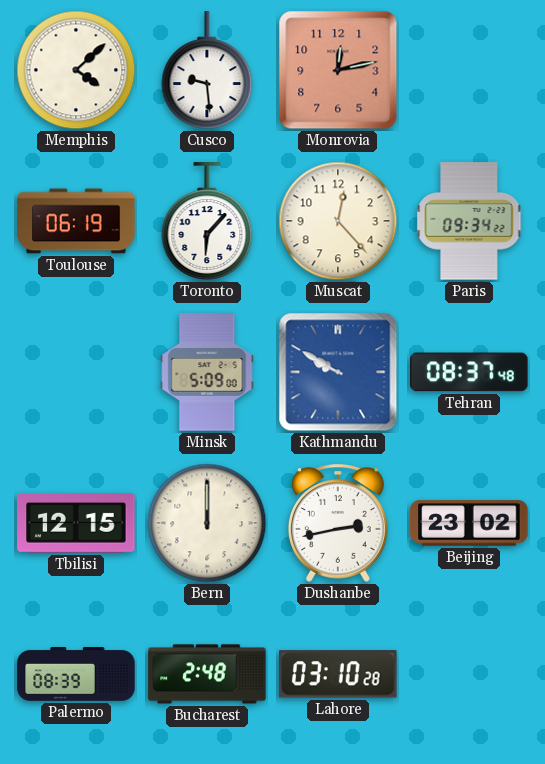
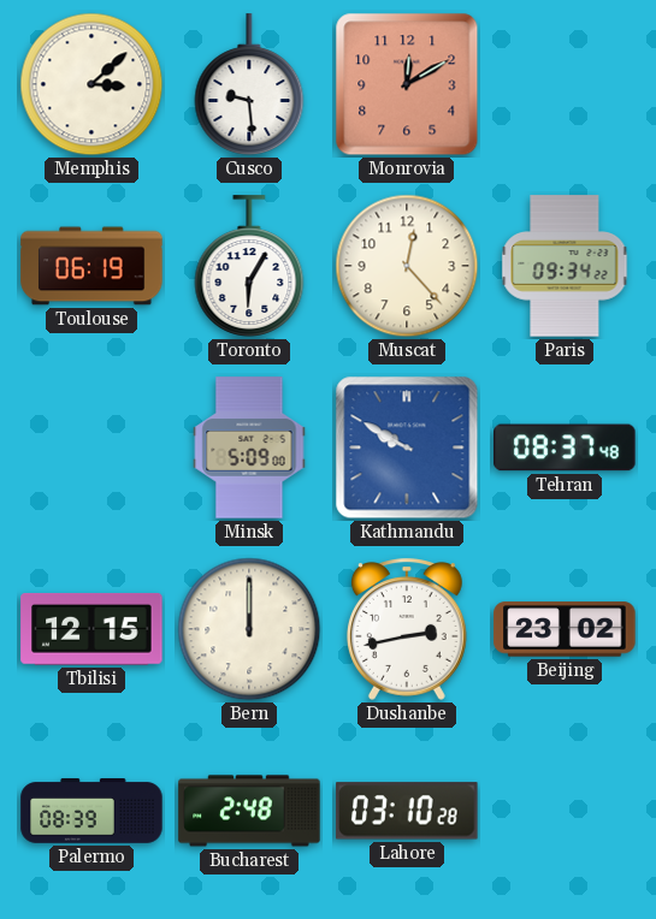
Memphis: 4:08 -> 3:08 (91, 84)
Monrovia: 12:13 -> 12:10 (407, 84)
Toronto: 6:07 -> 6:05 (249, 266)
